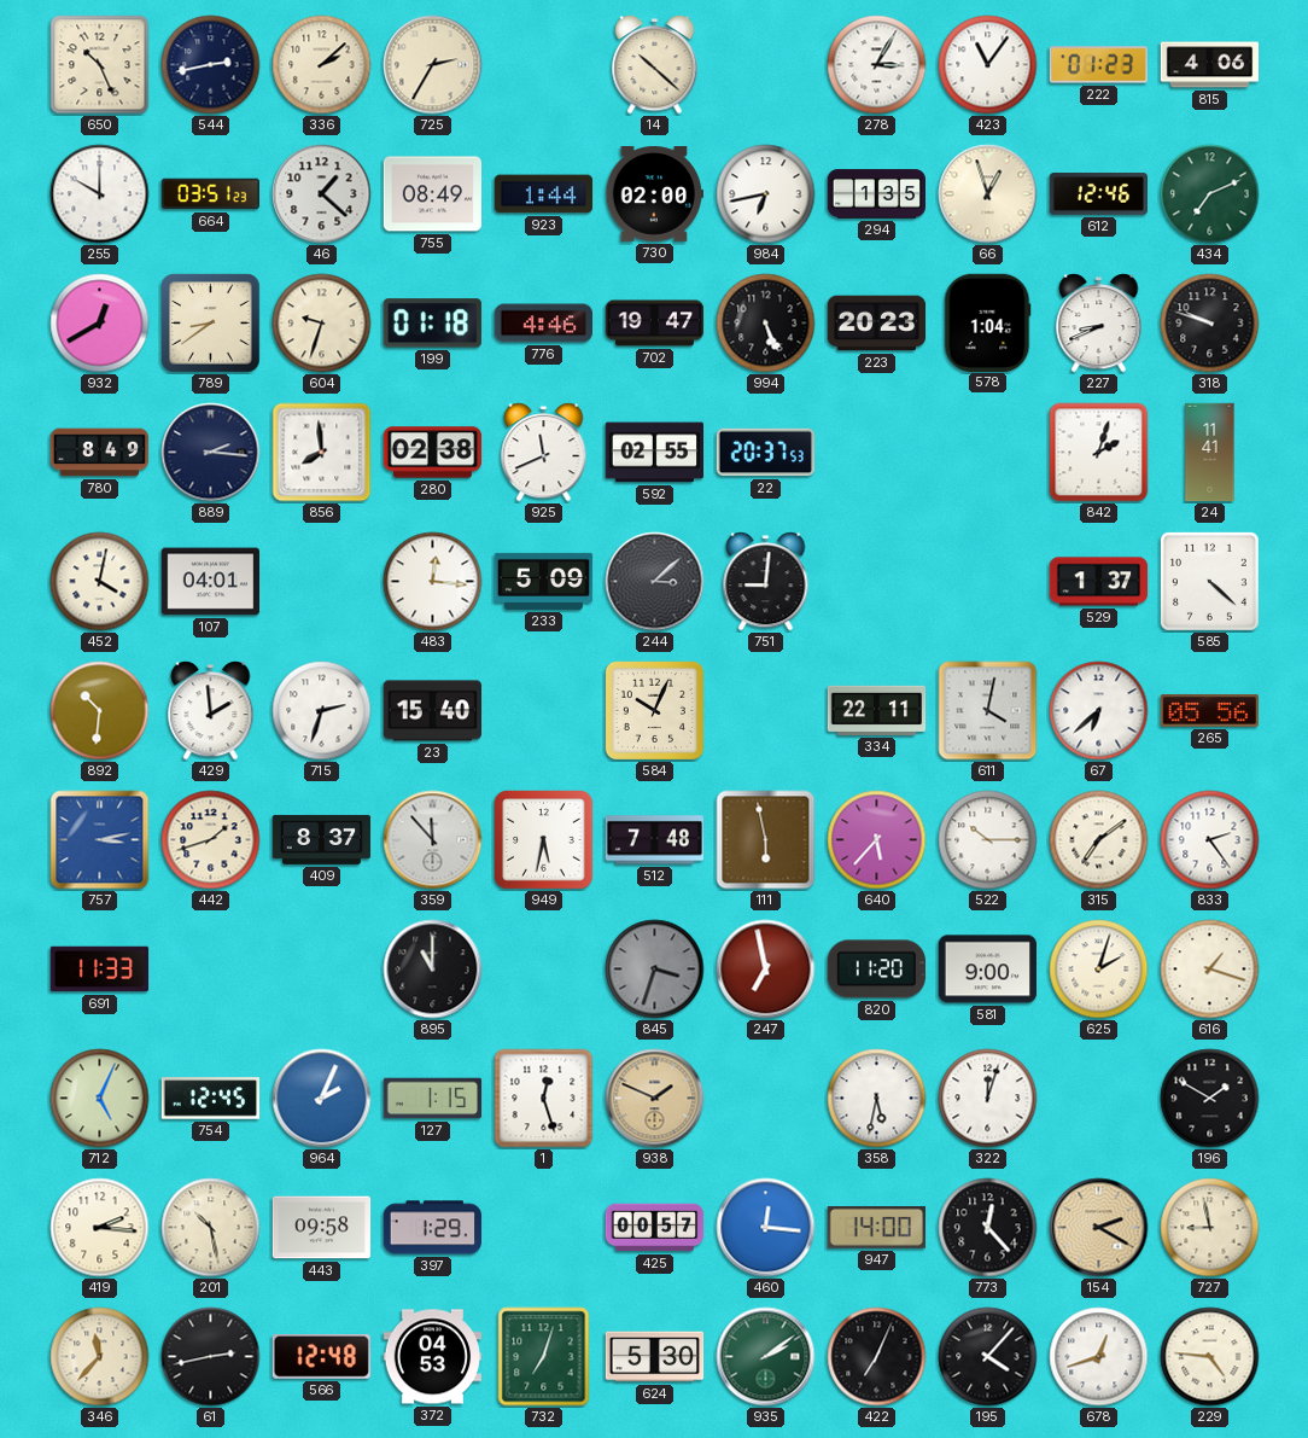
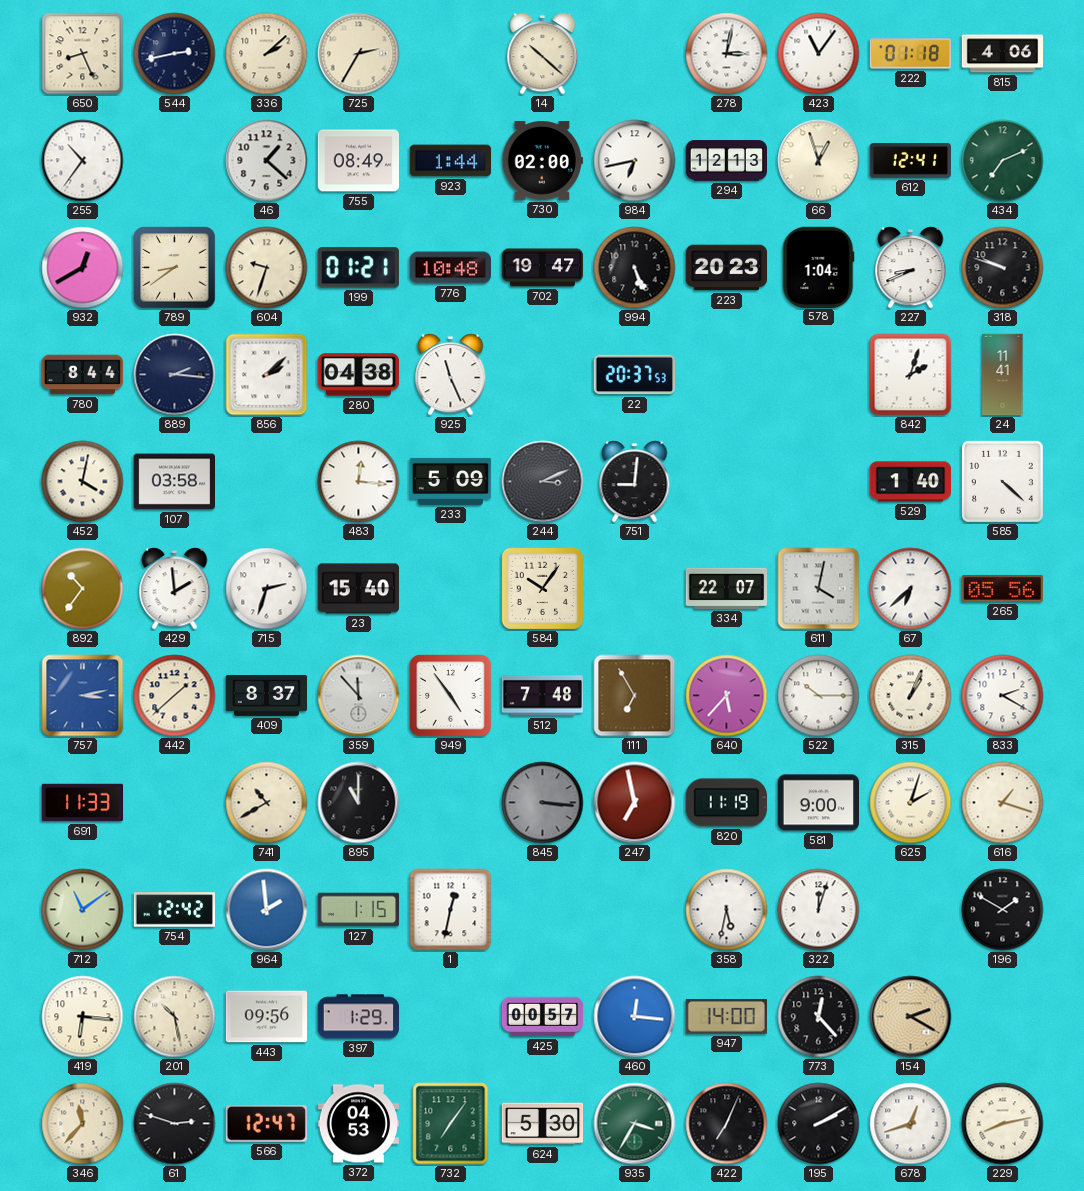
650: 10:26 -> 8:26 (83, 54)
278: 3:05 -> 3:02 (727, 54)
222: 01:23 -> 01:18 (910, 54)
255: 10:00 -> 10:36 (83, 161)
664: 03:51 -> none (211, 194)
294: 1:35 -> 12:13 (726, 161)
612: 12:46 -> 12:41 (910, 161)
199: 01:18 -> 01:21 (358, 268)
776: 4:46 -> 10:48 (450, 268)
780: 8:49 -> 8:44 (83, 375)
856: 7:59 -> 2:08 (267, 375)
280: 02:38 -> 04:38 (359, 375)
925: 11:41 -> 11:26 (451, 375)
592: 02:55 -> none (654, 453)
107: 04:01 -> 03:58 (175, 482)
244: 3:08 -> 3:11 (543, 482)
529: 1:37 -> 1:40 (911, 482)
892: 10:31 -> 10:36 (83, 589)
584: 10:04 -> 10:06 (542, 588)
334: 22:11 -> 22:07 (727, 588)
442: 1:42 -> 1:38 (175, 696)
949: 5:32 -> 4:54 (451, 696)
111: 5:58 -> 6:55 (635, 696)
315: 7:09 -> 1:04 (911, 696)
833: 2:24 -> 2:20 (1003, 696)
741: none -> 10:40 (267, 803)
845: 3:33 -> 3:16 (543, 803)
820: 11:20 -> 11:19 (726, 803)
712: 5:04 -> 11:09 (83, 910)
754: 12:45 -> 12:42 (175, 910)
964: 2:04 -> 1:59 (267, 910)
1: 12:27 -> 12:32 (451, 910)
938: 1:49 -> none (655, 1099)
419: 2:16 -> 6:16 (83, 1017)
443: 09:58 -> 09:56 (267, 1017)
727: 8:58 -> none (1210, 1228)
61: 2:43 -> 2:48 (175, 1124)
566: 12:48 -> 12:47 (266, 1123)
732: 7:03 -> 7:06 (451, 1124)
935: 2:09 -> 3:35 (635, 1124)
195: 4:07 -> 2:10 (819, 1124)
229: 4:46 -> 8:13 (1003, 1124)
